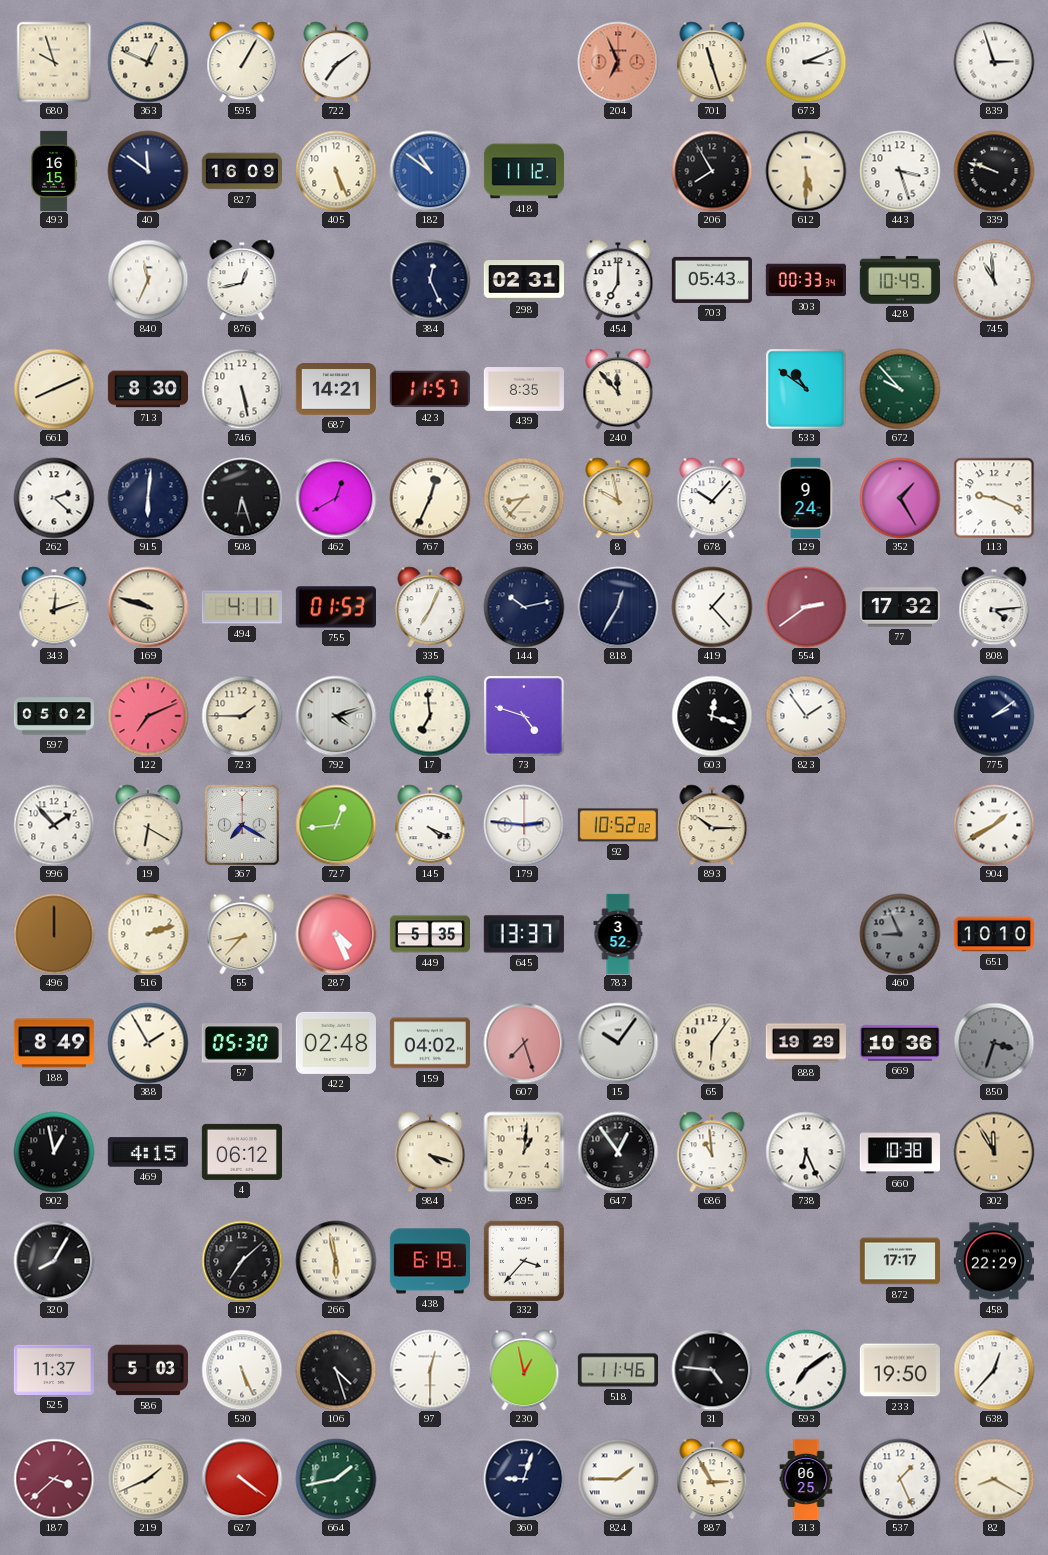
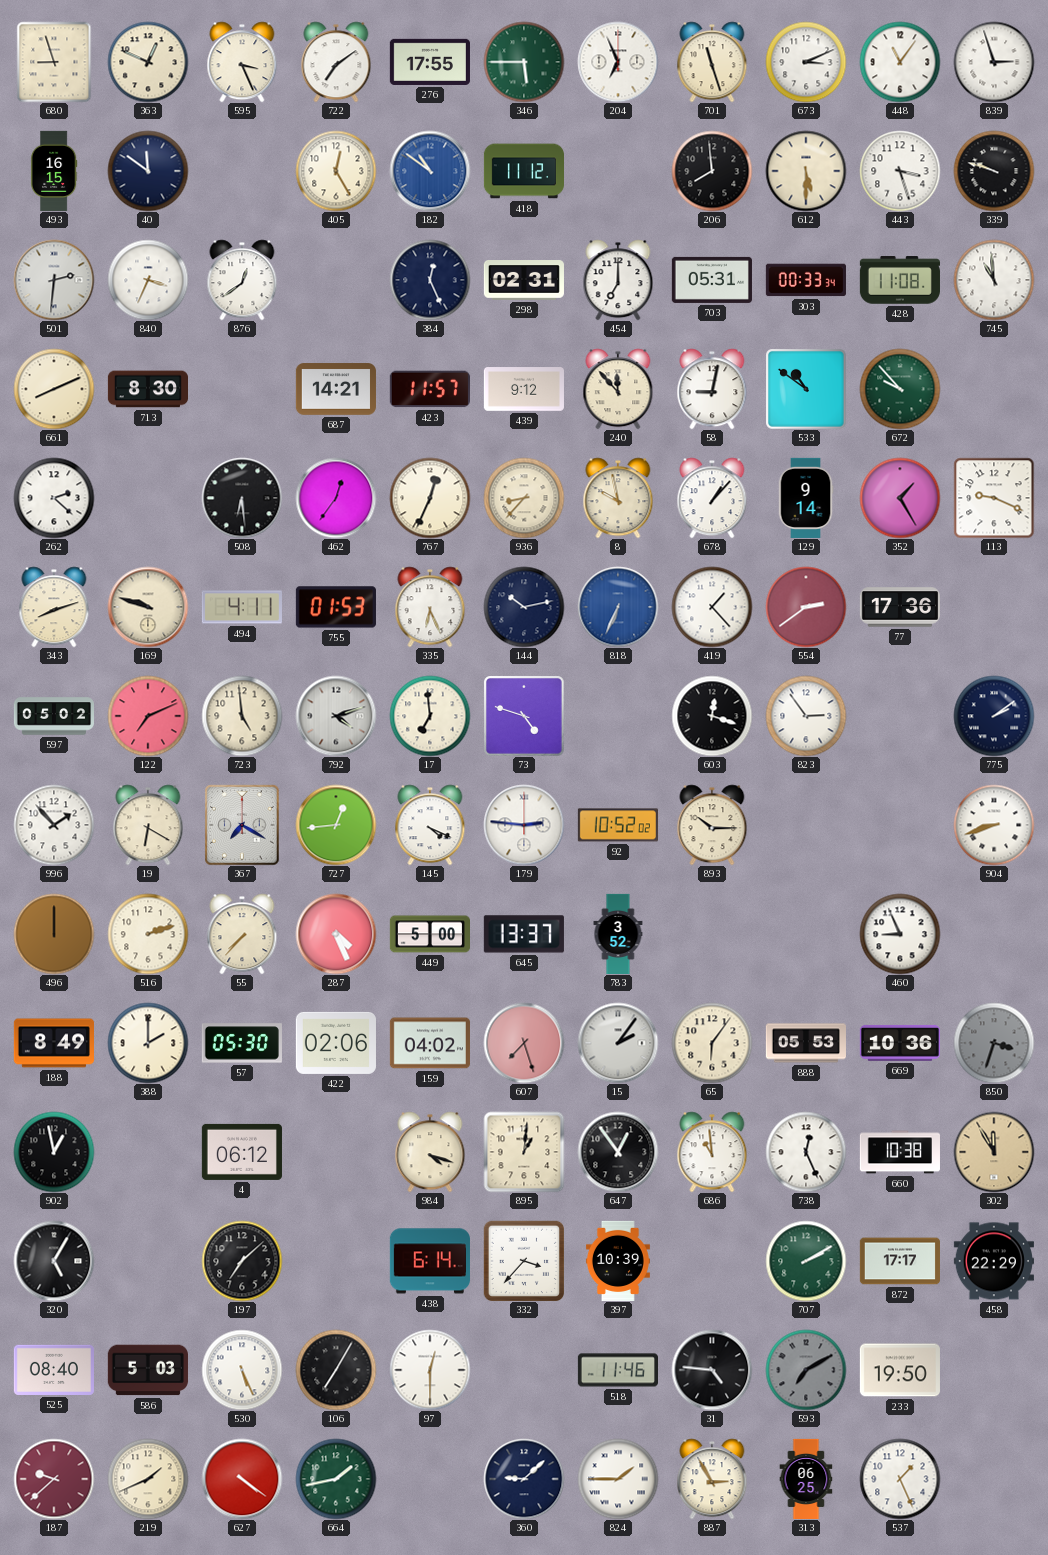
680: 9:57 -> 8:57 (54, 62)
595: 1:05 -> 3:26 (242, 62)
276: none -> 17:55 (430, 62)
346: none -> 5:45 (524, 62)
204 dial: salmon -> white (618, 62)
448: none -> 11:06 (900, 62)
827: 16:09 -> none (242, 171)
405: 5:26 -> 12:25 (336, 171)
206: 7:55 -> 7:59 (712, 171)
501: none -> 2:31 (54, 280)
840: 11:34 -> 3:34 (148, 280)
876: 12:43 -> 12:39 (242, 280)
703: 05:43 -> 05:31 (712, 280)
428: 10:49 -> 11:08 (900, 280)
746: 5:28 -> none (242, 389)
439: 8:35 -> 9:12 (524, 389)
58: none -> 9:02 (712, 389)
915: 6:01 -> none (148, 498)
508: 6:27 -> 6:29 (242, 498)
462: 12:40 -> 12:36 (336, 498)
678: 10:07 -> 1:07 (712, 498)
129: 9:24 -> 9:14 (806, 498)
343: 12:12 -> 8:12 (54, 607)
335: 7:04 -> 6:26 (430, 607)
818: 12:35 -> 6:34 (618, 607)
818 dial: navy -> blue (618, 607)
77: 17:32 -> 17:36 (899, 607)
808: 4:14 -> none (994, 607)
723: 1:45 -> 4:59 (242, 716)
823: 1:54 -> 2:54 (806, 716)
904: 1:40 -> 8:42 (994, 825)
55: 8:37 -> 7:37 (242, 934)
449: 5:35 -> 5:00 (429, 934)
460 dial: grey -> white (900, 934)
651: 10:10 -> none (993, 934)
388: 1:55 -> 2:00 (148, 1043)
422: 02:48 -> 02:06 (336, 1043)
15: 10:06 -> 2:06 (618, 1043)
888: 19:29 -> 05:53 (806, 1043)
469: 4:15 -> none (148, 1152)
738: 6:26 -> 12:26 (806, 1152)
320: 8:05 -> 5:05 (54, 1261)
266: 5:58 -> none (336, 1261)
438: 6:19 -> 6:14 (430, 1261)
397: none -> 10:39 (618, 1260)
707: none -> 2:10 (806, 1261)
525: 11:37 -> 08:40 (54, 1370)
106: 4:27 -> 7:05 (336, 1370)
230: 12:58 -> none (524, 1370)
593: 7:09 -> 7:10 (806, 1370)
593 dial: white -> grey (806, 1370)
638: 12:37 -> none (994, 1370)
187: 3:38 -> 9:38 (54, 1479)
360: 9:03 -> 9:08 (524, 1479)
82: 8:20 -> none (994, 1479)
